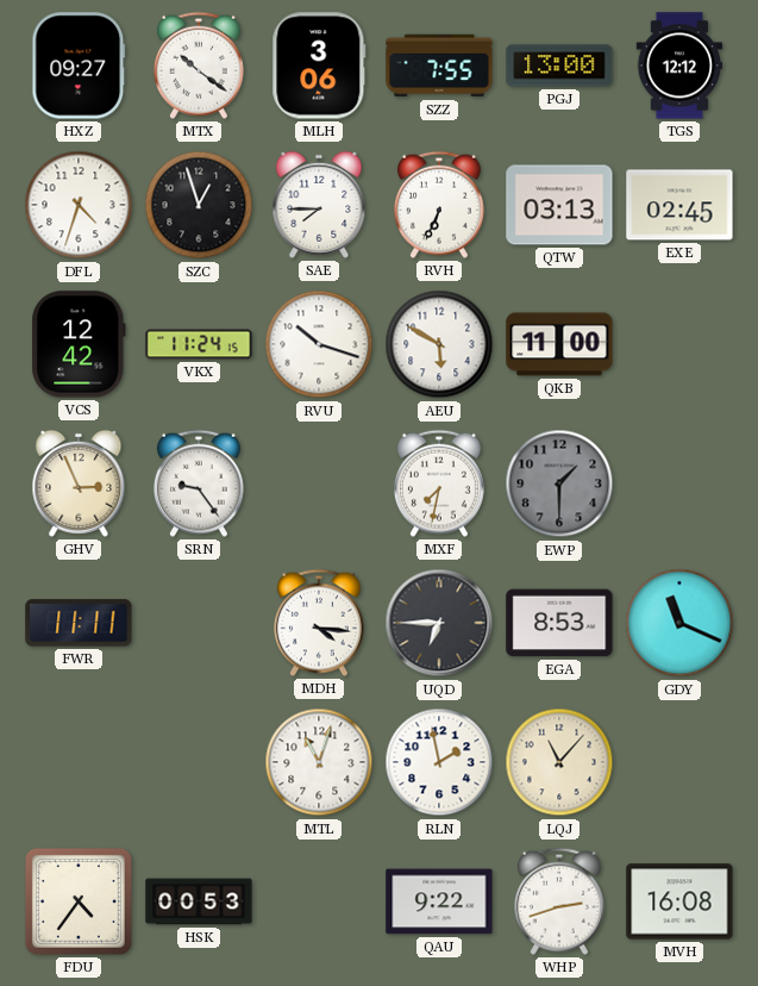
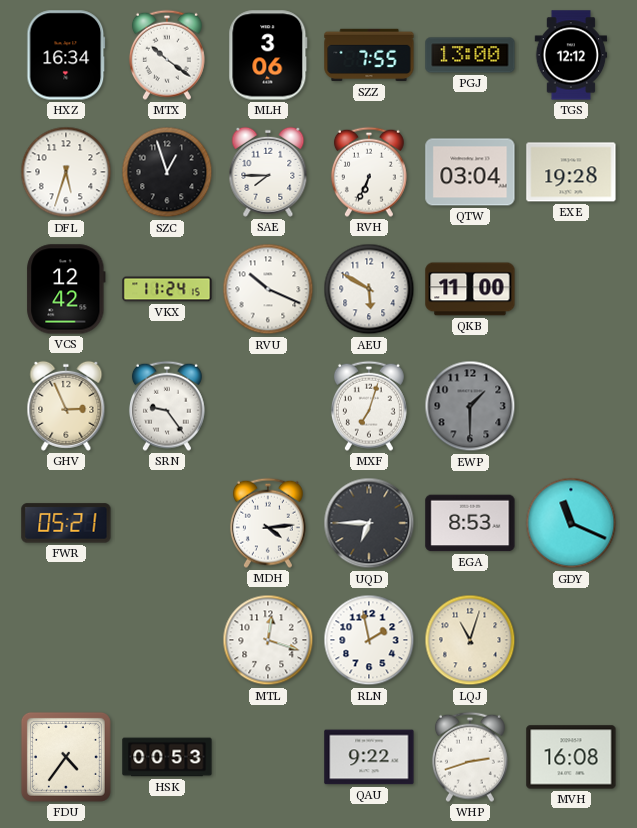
HXZ: 09:27 -> 16:34 (66, 55)
DFL: 4:33 -> 5:33 (66, 172)
QTW: 03:13 -> 03:04 (470, 172)
EXE: 02:45 -> 19:28 (571, 172)
RVU: 10:18 -> 10:19 (268, 289)
MXF: 7:32 -> 7:03 (369, 406)
FWR: 11:11 -> 05:21 (66, 523)
MDH: 4:16 -> 4:14 (268, 523)
MTL: 11:03 -> 12:18 (268, 640)
LQJ: 11:07 -> 11:03 (470, 640)
